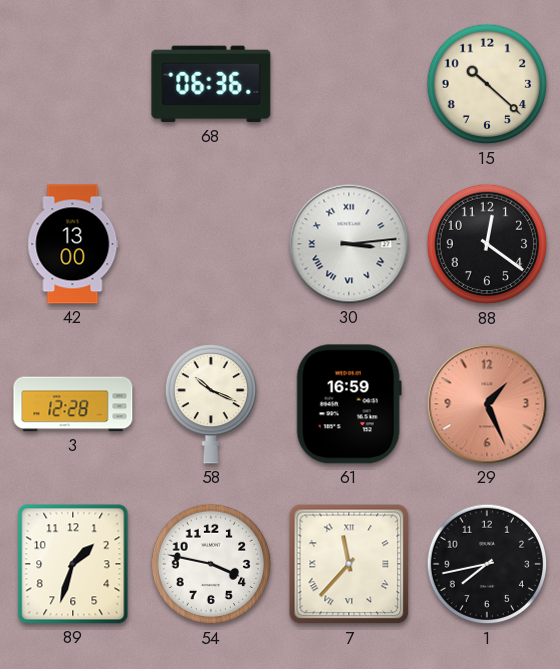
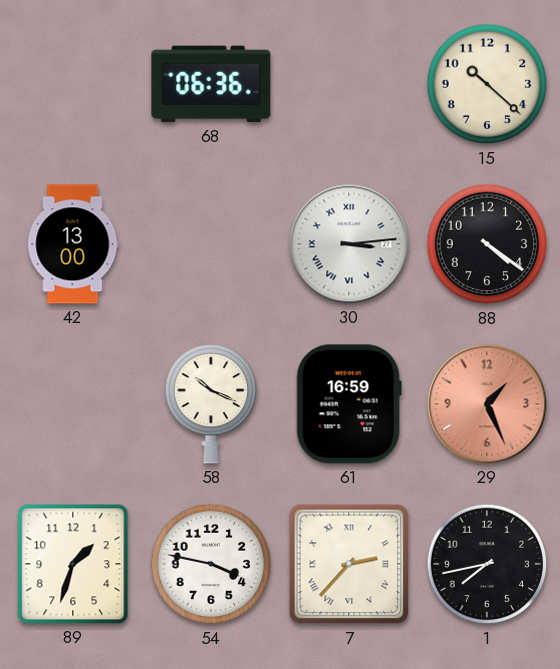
88: 12:21 -> 4:21 (487, 244)
3: 12:28 -> none (73, 404)
7: 11:37 -> 2:37 (349, 564)
